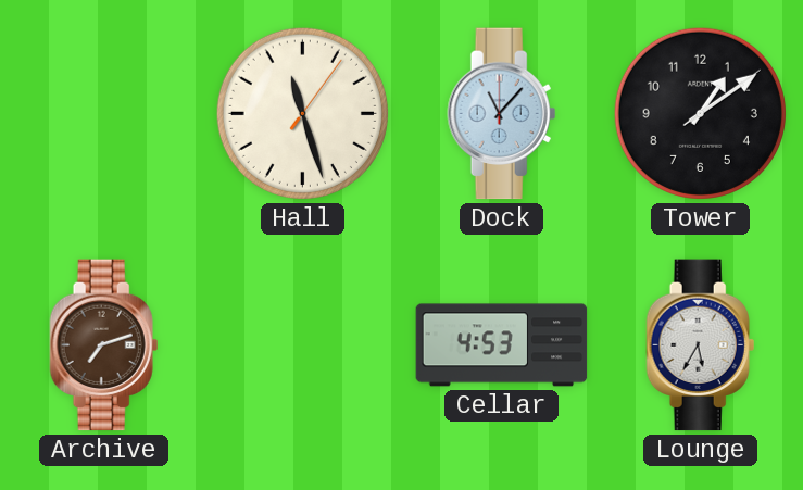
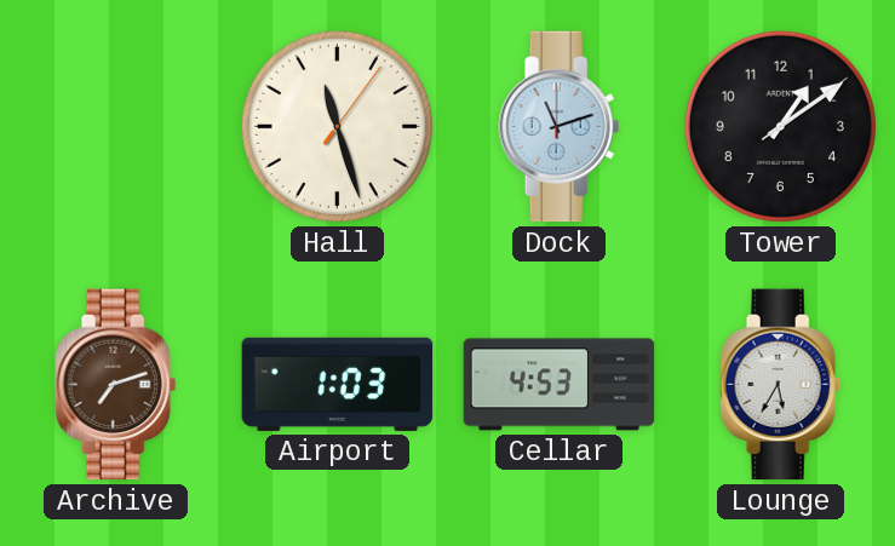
Dock: 11:07 -> 11:12 (560, 127)
Airport: none -> 1:03 (338, 384)
